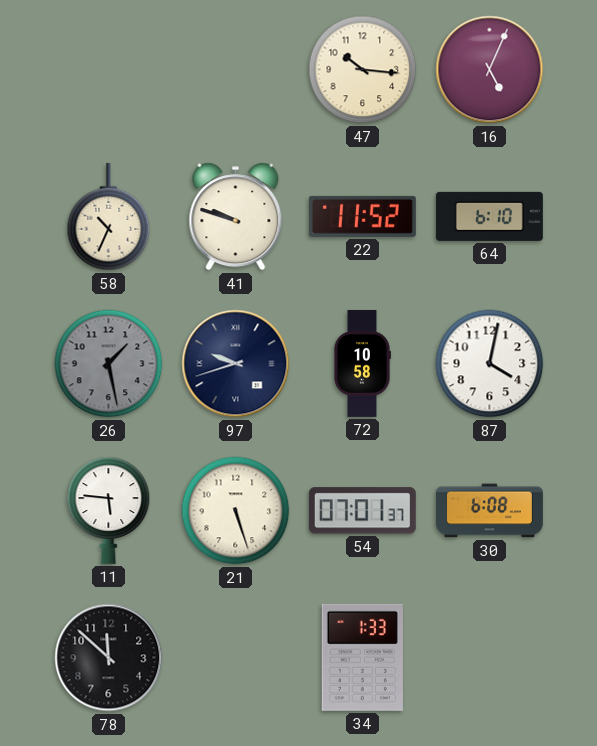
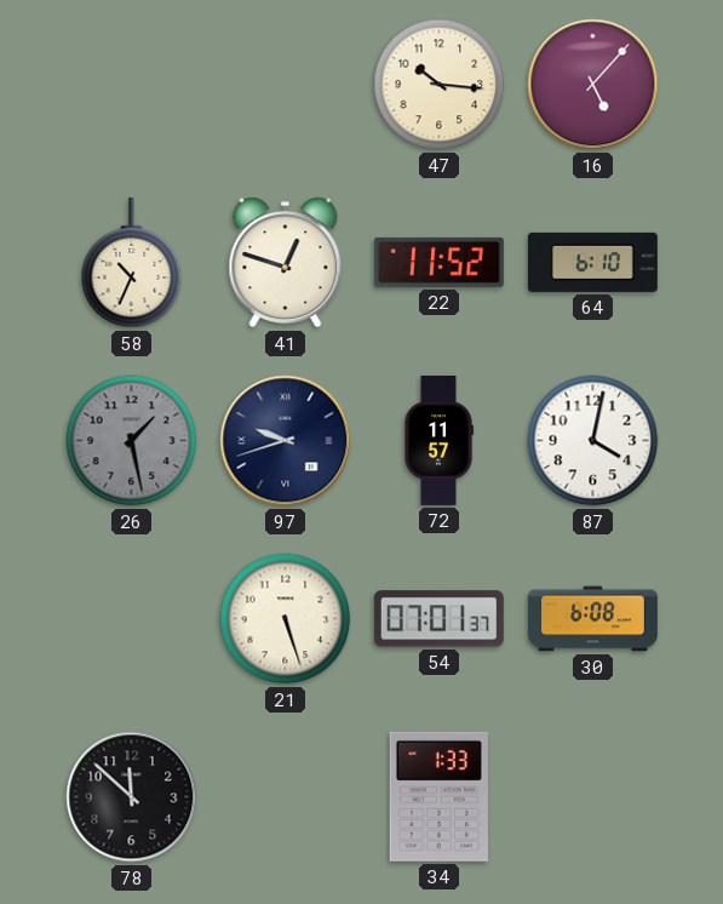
16: 5:04 -> 5:07 (593, 85)
41: 9:48 -> 12:48 (286, 263)
72: 10:58 -> 11:57 (438, 440)
11: 5:46 -> none (109, 510)
